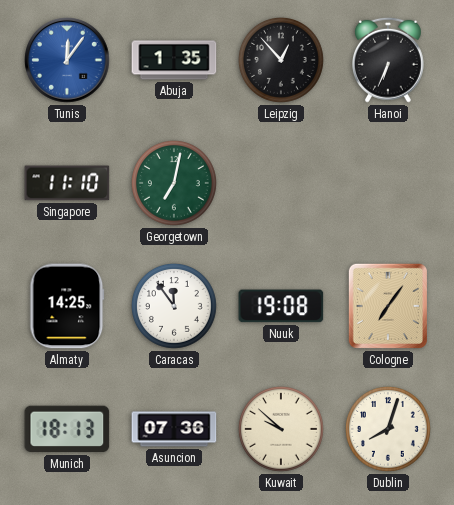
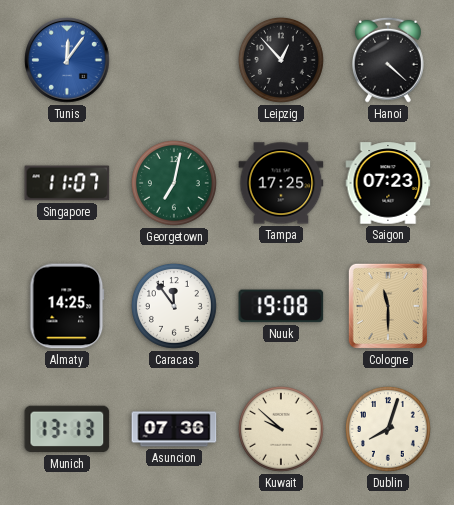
Abuja: 1:35 -> none (174, 60)
Hanoi: 6:34 -> 4:22 (389, 60)
Singapore: 11:10 -> 11:07 (67, 183)
Tampa: none -> 17:25 (281, 183)
Saigon: none -> 07:23 (388, 183)
Cologne: 7:06 -> 11:30 (388, 306)
Munich: 18:13 -> 13:13 (67, 429)
